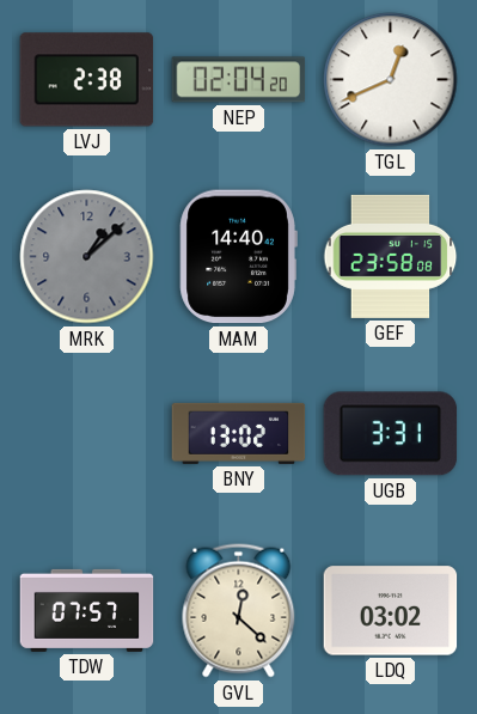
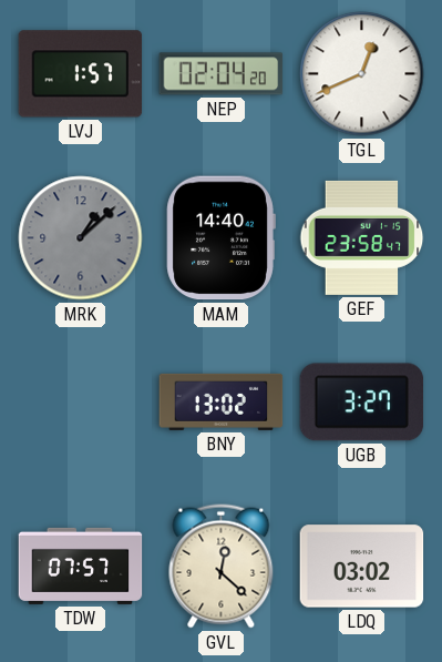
LVJ: 2:38 -> 1:57 (81, 74)
GEF: 23:58:08 -> 23:58:47 (362, 237)
UGB: 3:31 -> 3:27 (362, 403)
